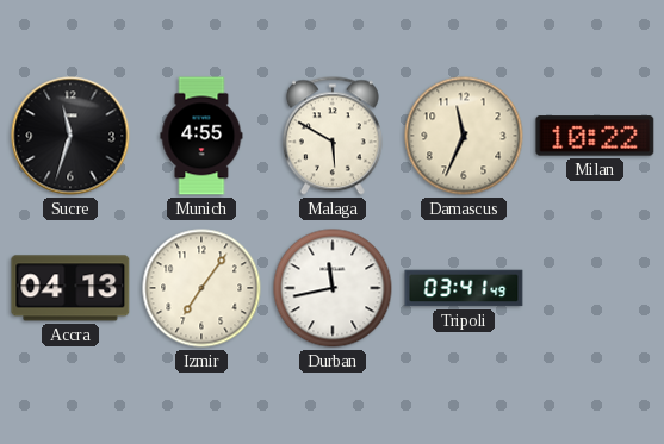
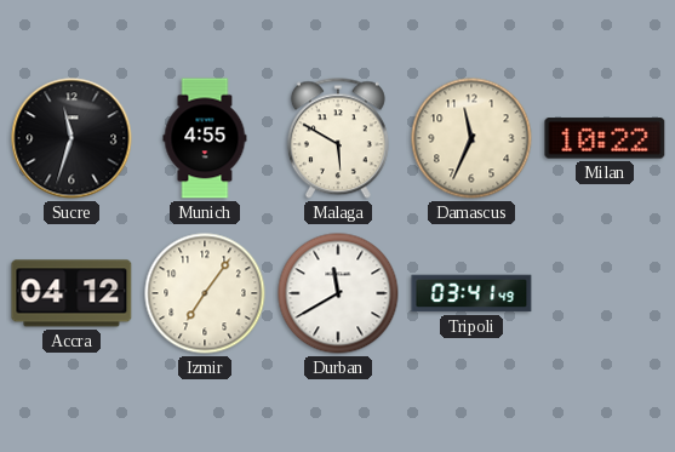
Accra: 04:13 -> 04:12 (71, 293)
Durban: 11:43 -> 11:40 (338, 293)
